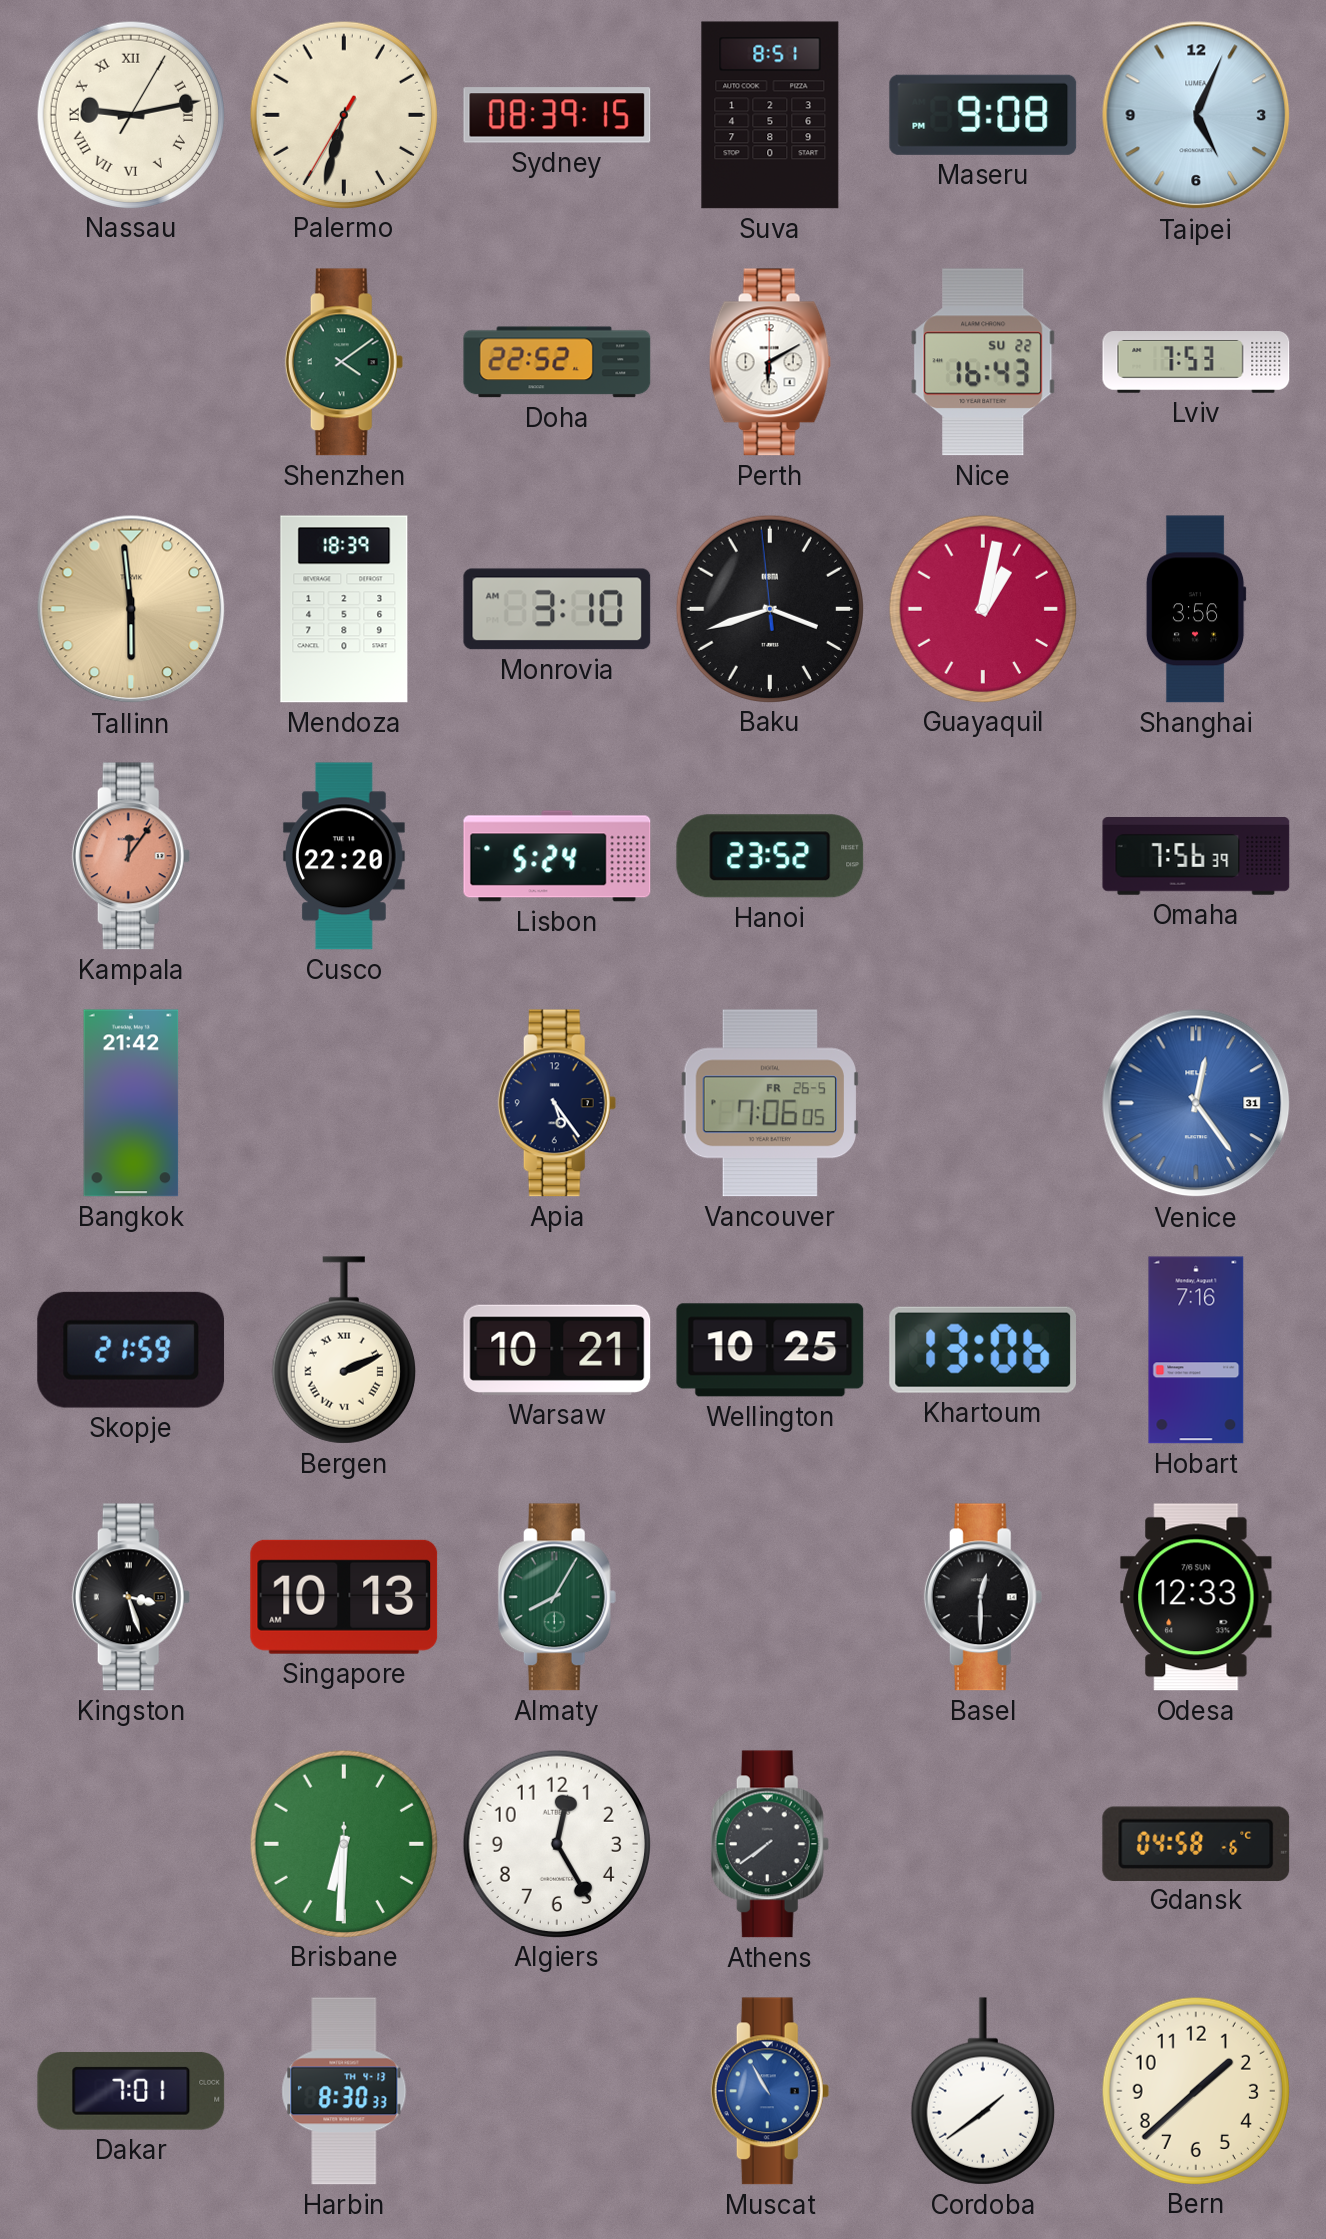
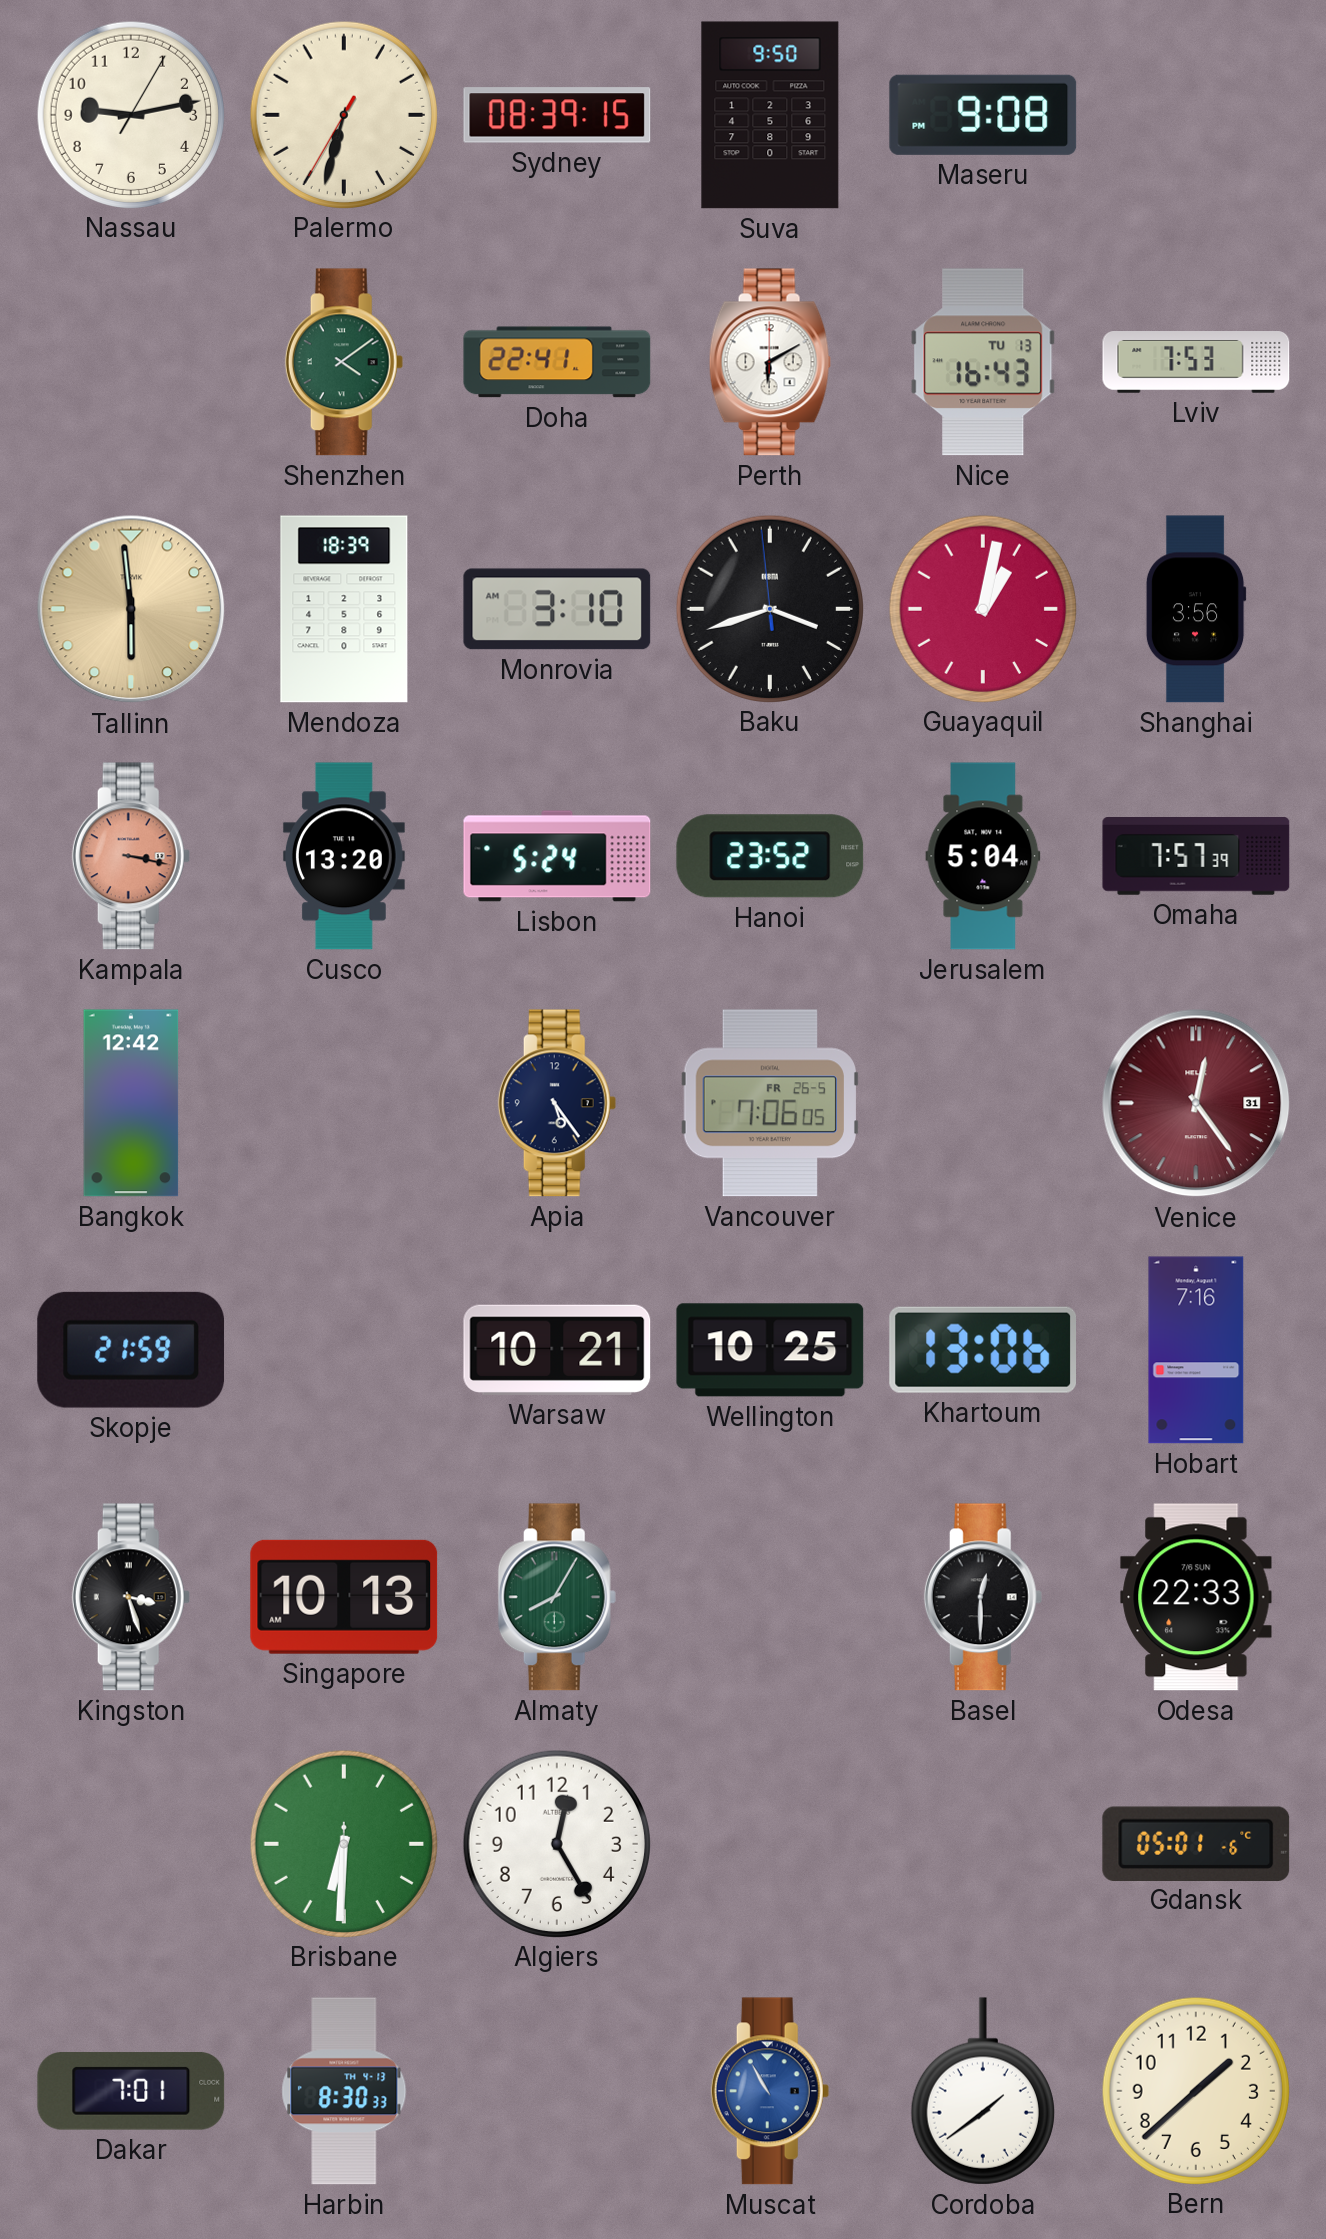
Nassau numerals: Roman -> Arabic (130, 114)
Suva: 8:51 -> 9:50 (770, 115)
Taipei: 5:04 -> none (1196, 115)
Doha: 22:52 -> 22:41 (557, 362)
Nice date: SU 22 -> TU 13 (983, 362)
Kampala: 12:06 -> 3:17 (131, 856)
Cusco: 22:20 -> 13:20 (344, 856)
Jerusalem: none -> 5:04 (983, 856)
Omaha: 7:56 -> 7:57 (1196, 857)
Bangkok: 21:42 -> 12:42 (131, 1103)
Venice dial: blue -> burgundy (1196, 1103)
Bergen: 2:11 -> none (344, 1350)
Odesa: 12:33 -> 22:33 (1196, 1597)
Athens: 7:39 -> none (770, 1844)
Gdansk: 04:58 -> 05:01 (1196, 1843)
